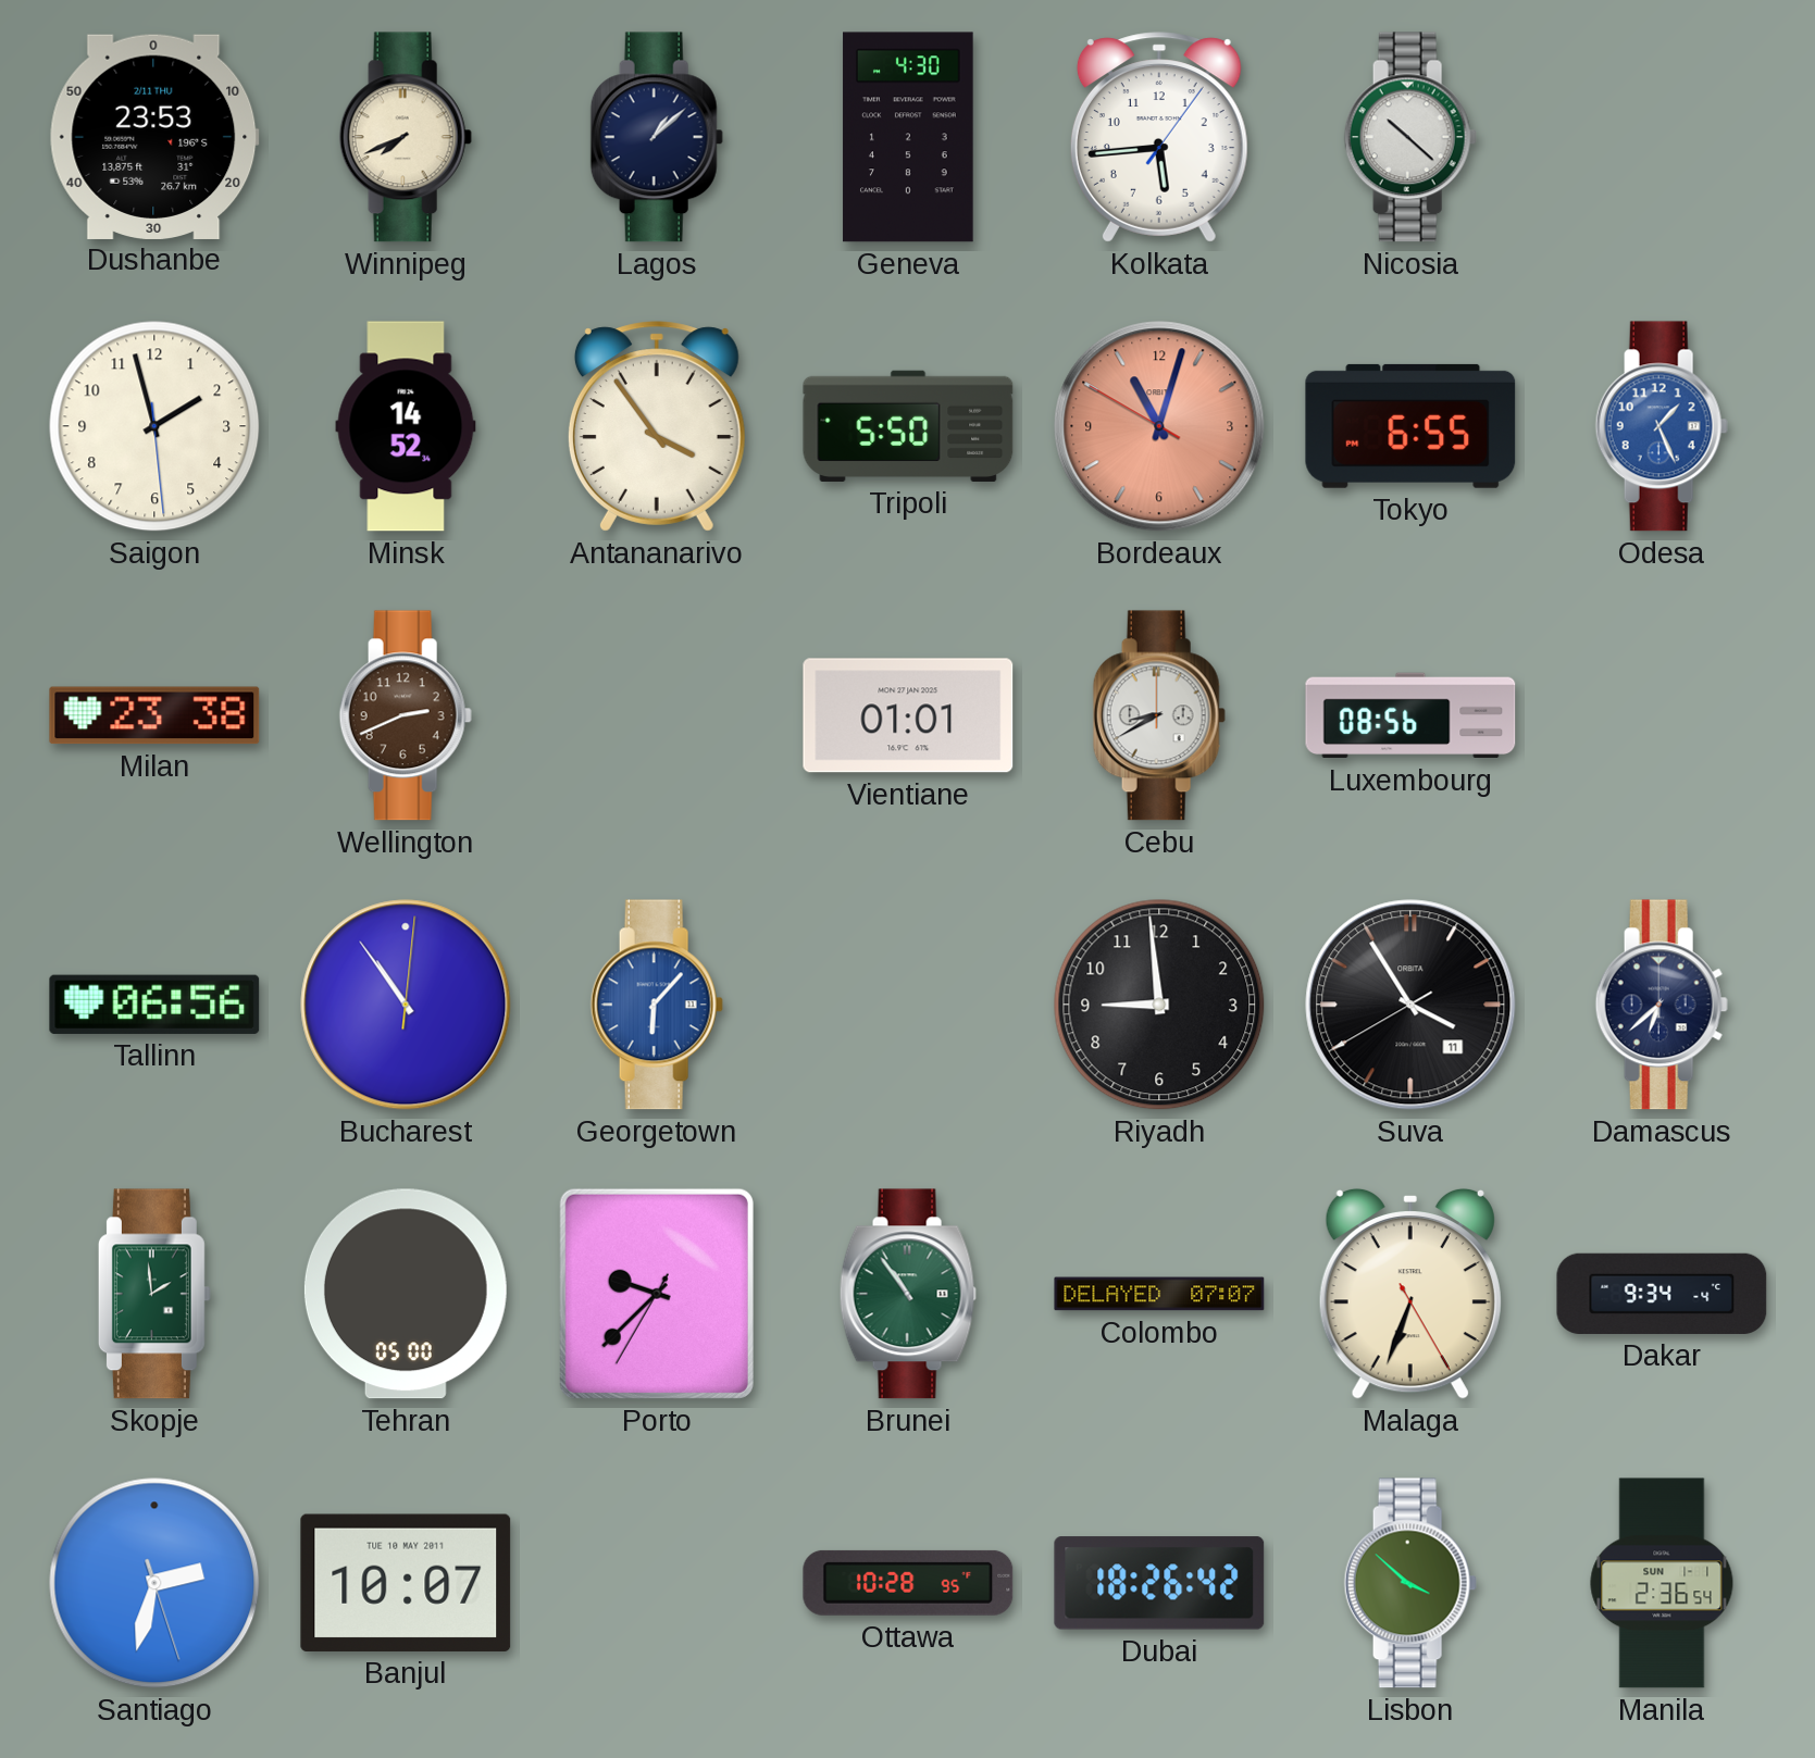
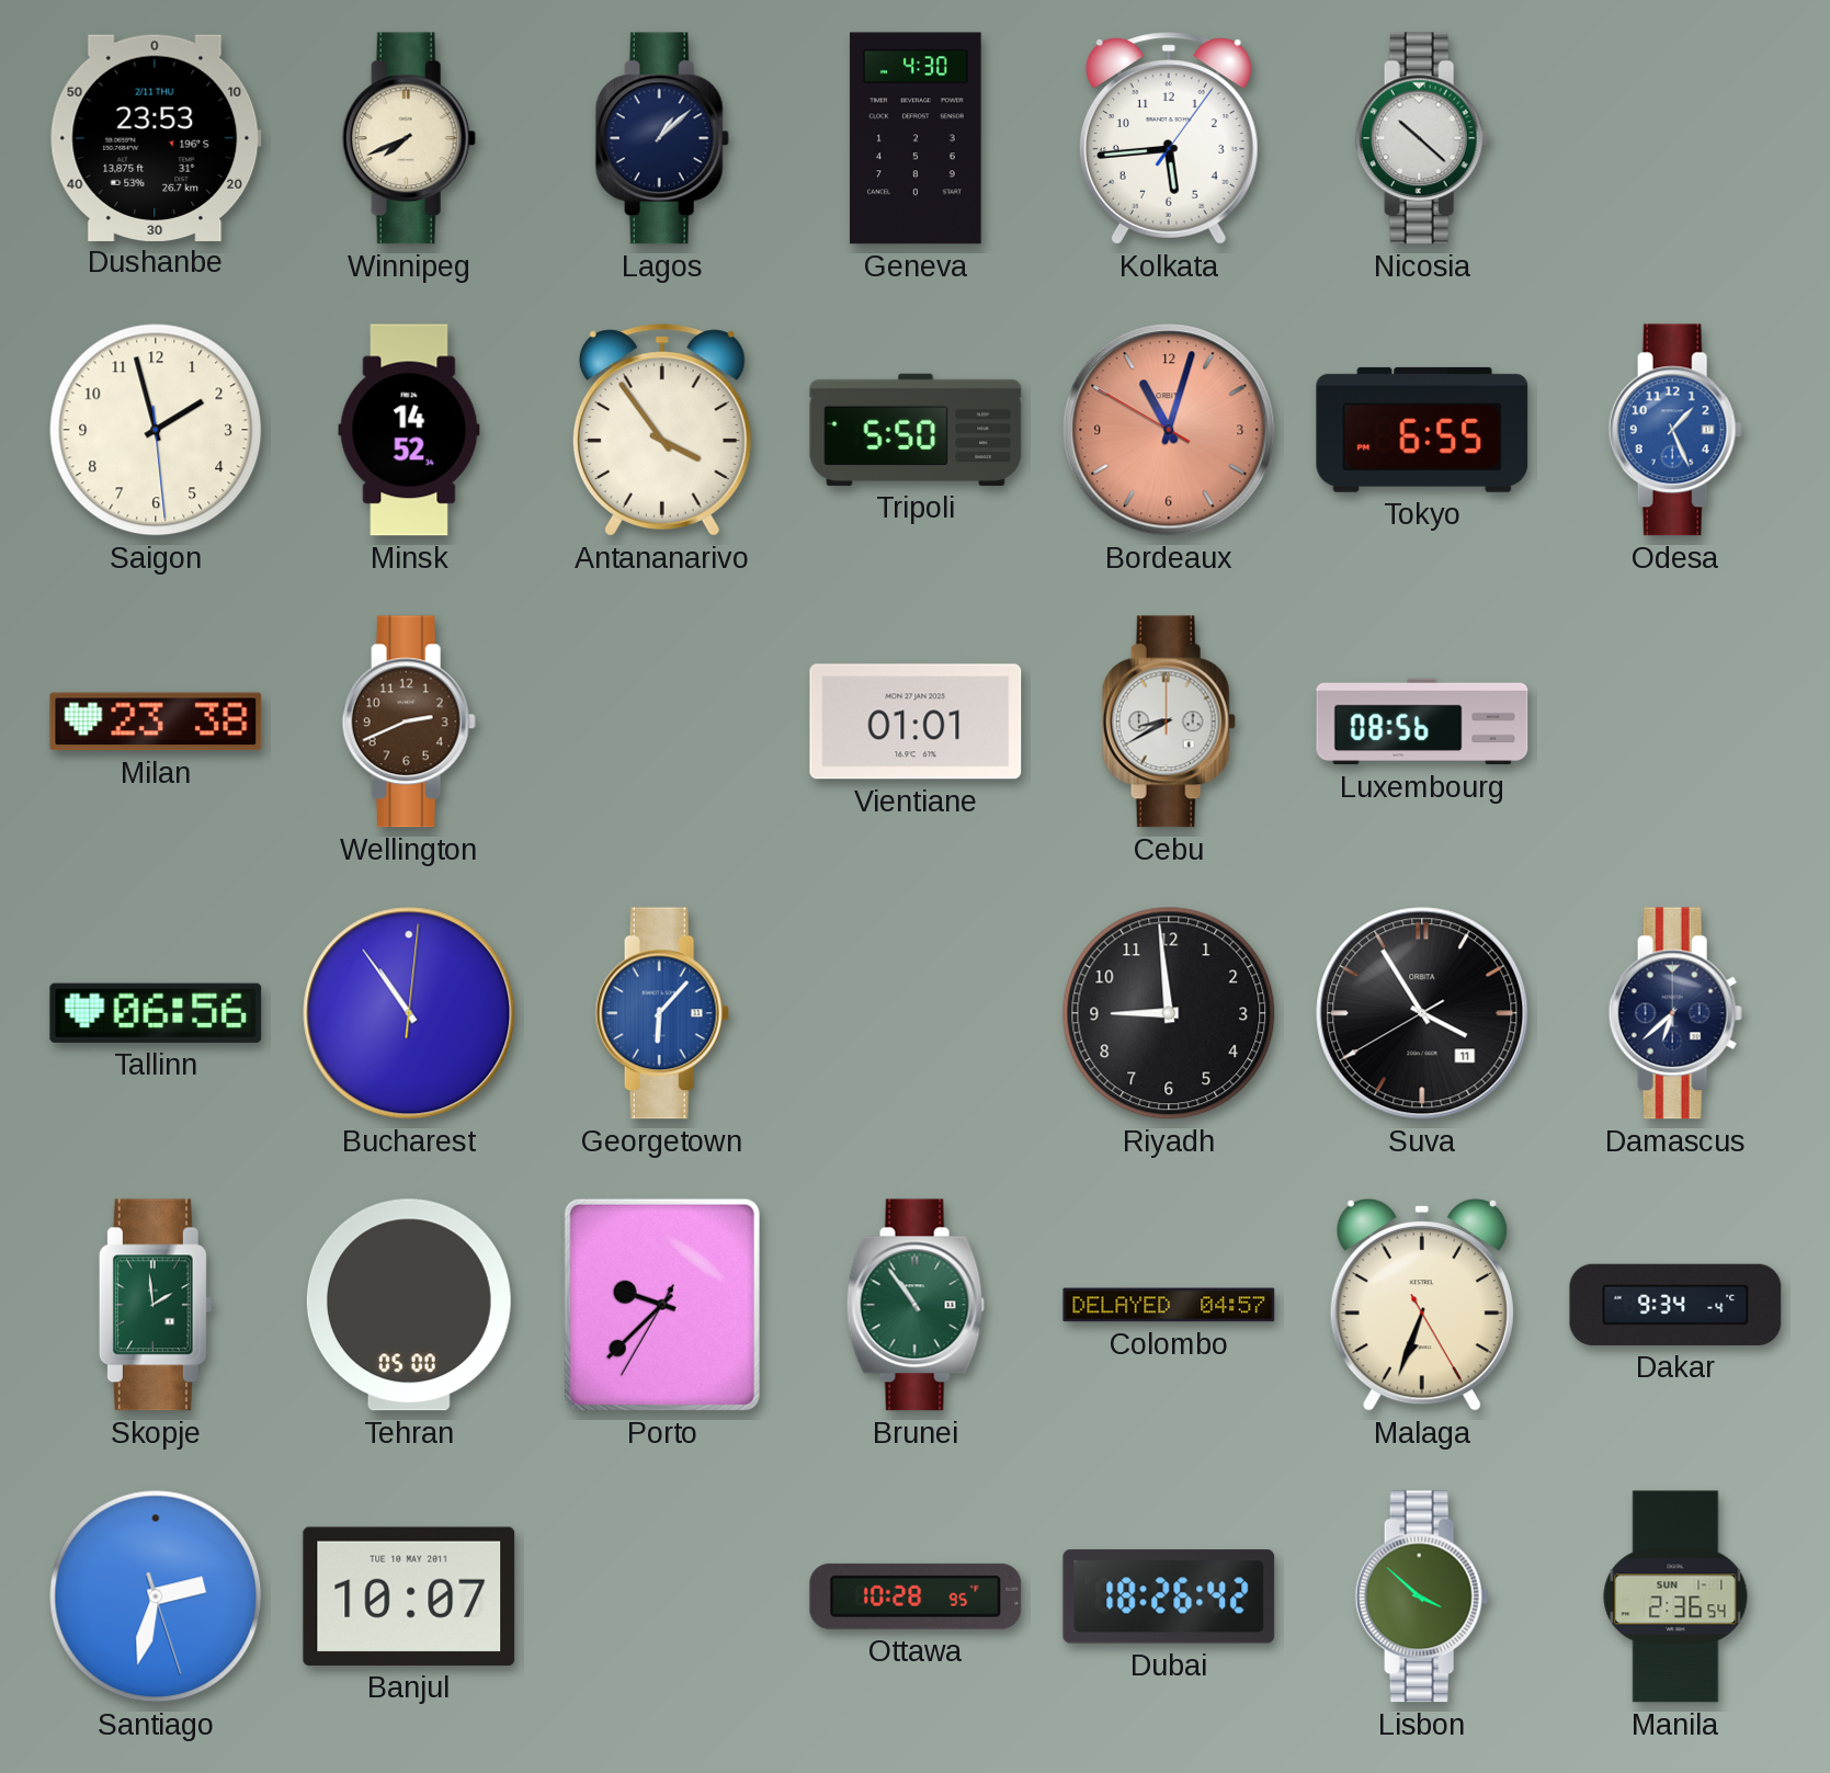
Colombo: 07:07 -> 04:57 (1169, 1305)
